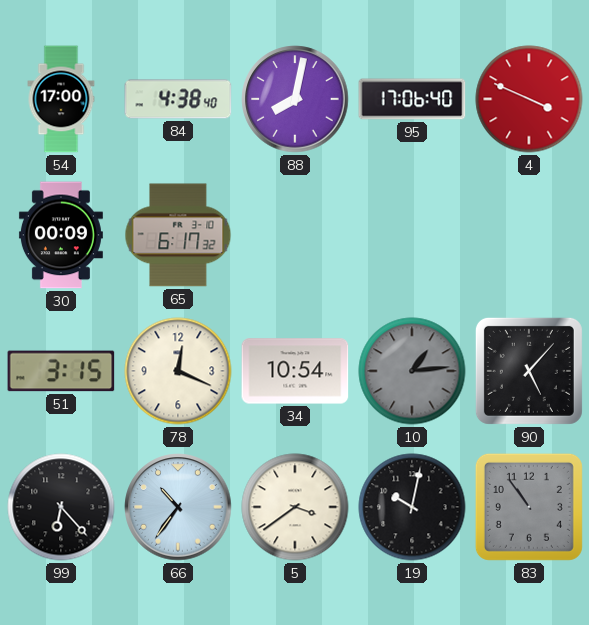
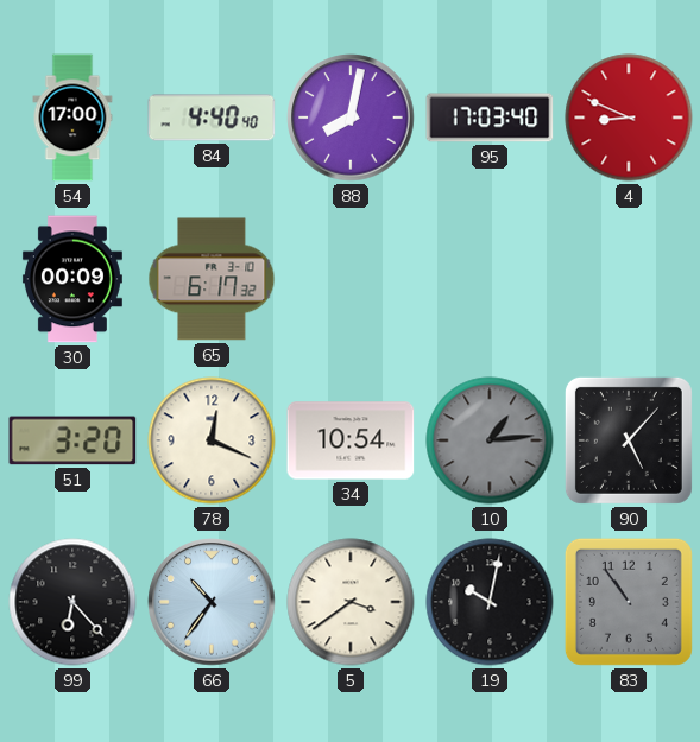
84: 4:38 -> 4:40 (212, 118)
95: 17:06 -> 17:03 (490, 118)
4: 3:49 -> 8:49 (629, 118)
51: 3:15 -> 3:20 (72, 440)
